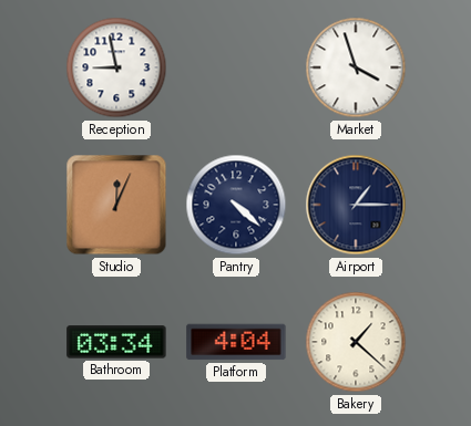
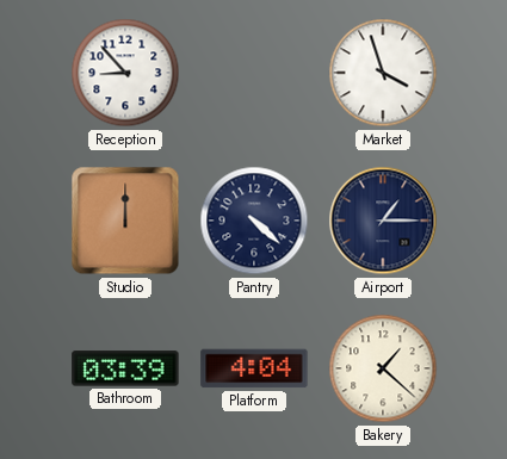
Reception: 8:58 -> 8:53 (125, 73)
Studio: 12:04 -> 12:00 (125, 221)
Bathroom: 03:34 -> 03:39 (125, 368)
